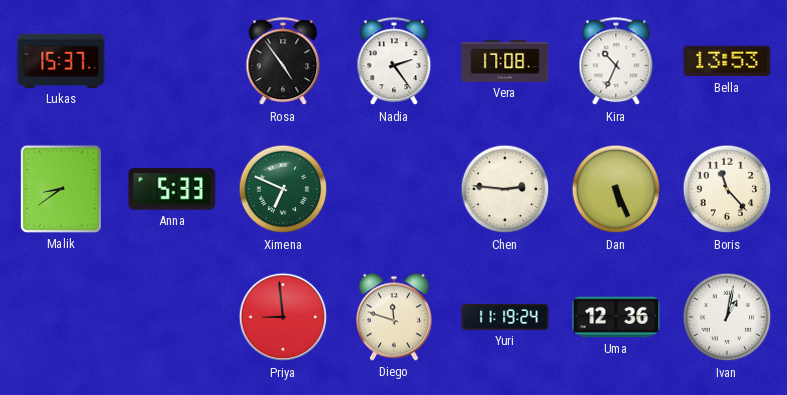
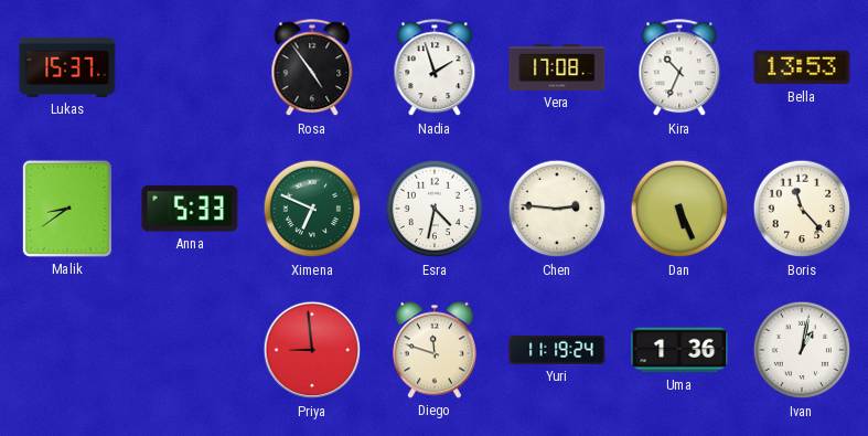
Nadia: 2:24 -> 1:57 (435, 68)
Esra: none -> 4:32 (435, 209)
Uma: 12:36 -> 1:36 (679, 350)
